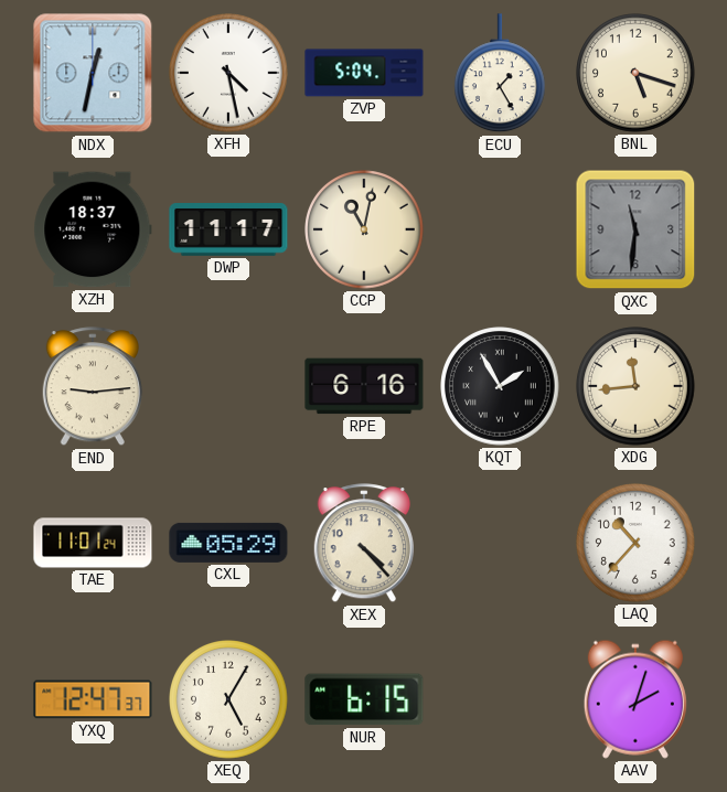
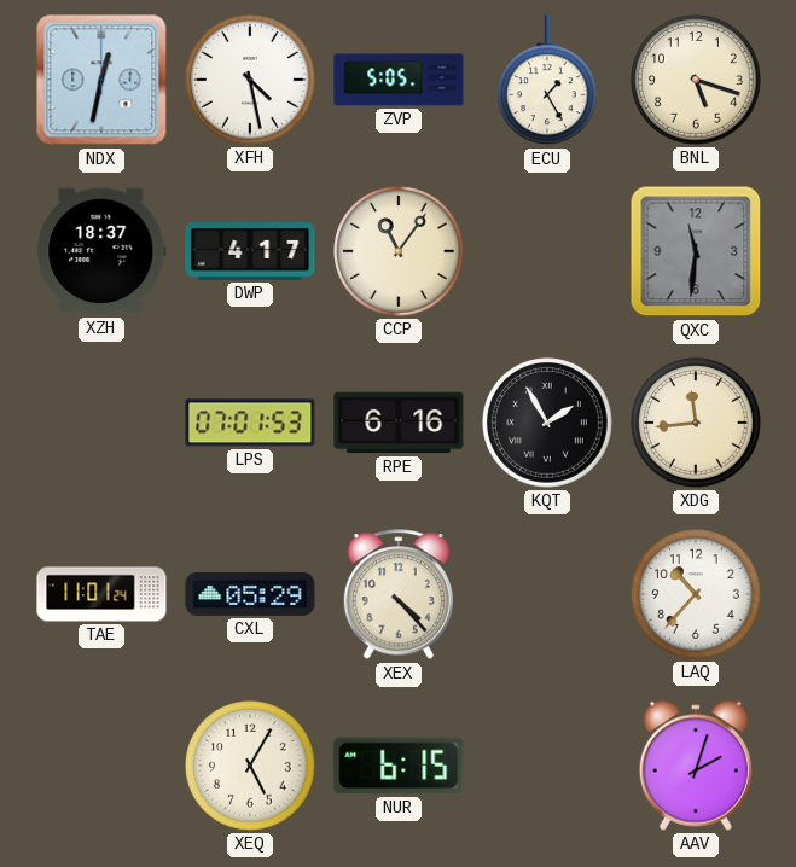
ZVP: 5:04 -> 5:05 (399, 80)
DWP: 11:17 -> 4:17 (250, 251)
CCP: 11:02 -> 11:06 (399, 251)
END: 9:14 -> none (93, 387)
LPS: none -> 07:01 (250, 423)
YXQ: 12:47 -> none (93, 699)
